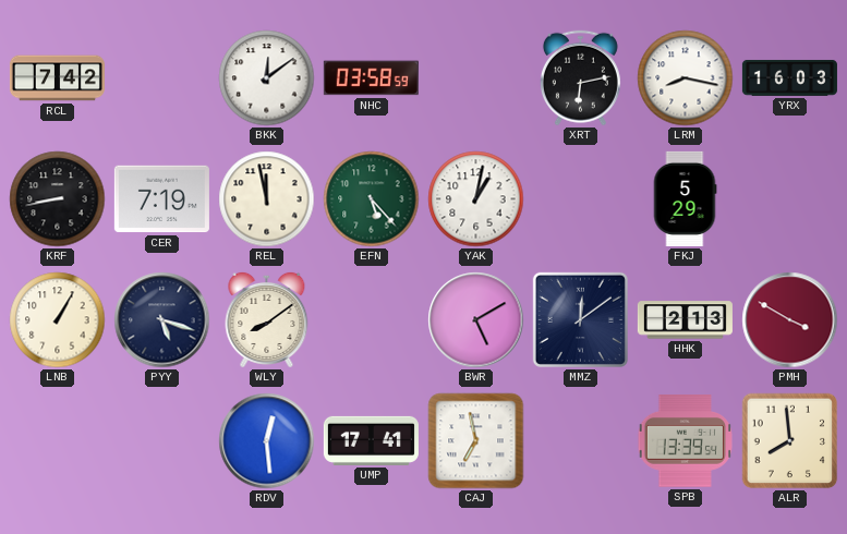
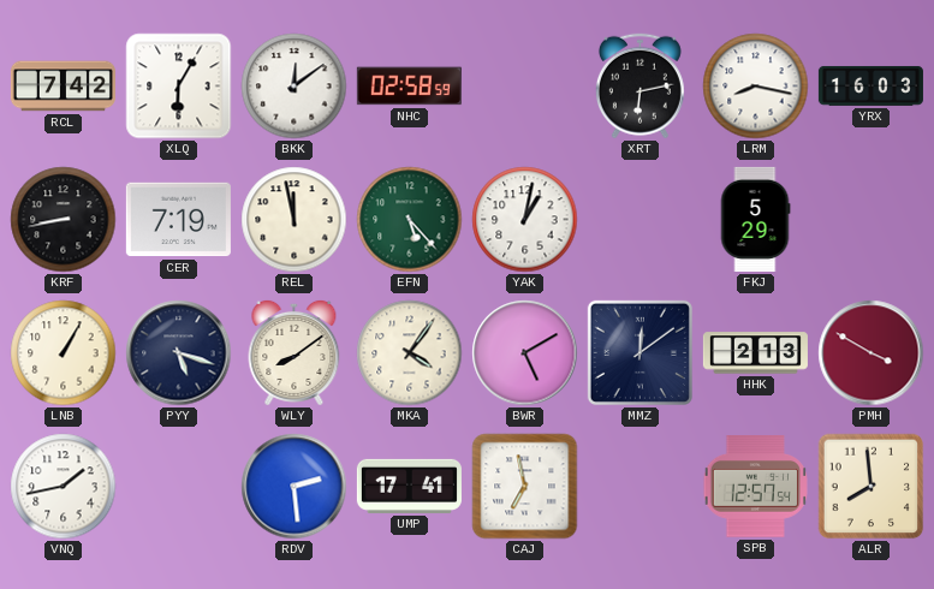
XLQ: none -> 6:05 (179, 87)
NHC: 03:58 -> 02:58 (409, 87)
MKA: none -> 4:06 (410, 353)
VNQ: none -> 1:43 (64, 487)
RDV: 12:29 -> 2:29 (295, 487)
SPB: 13:39 -> 12:57 (755, 487)
